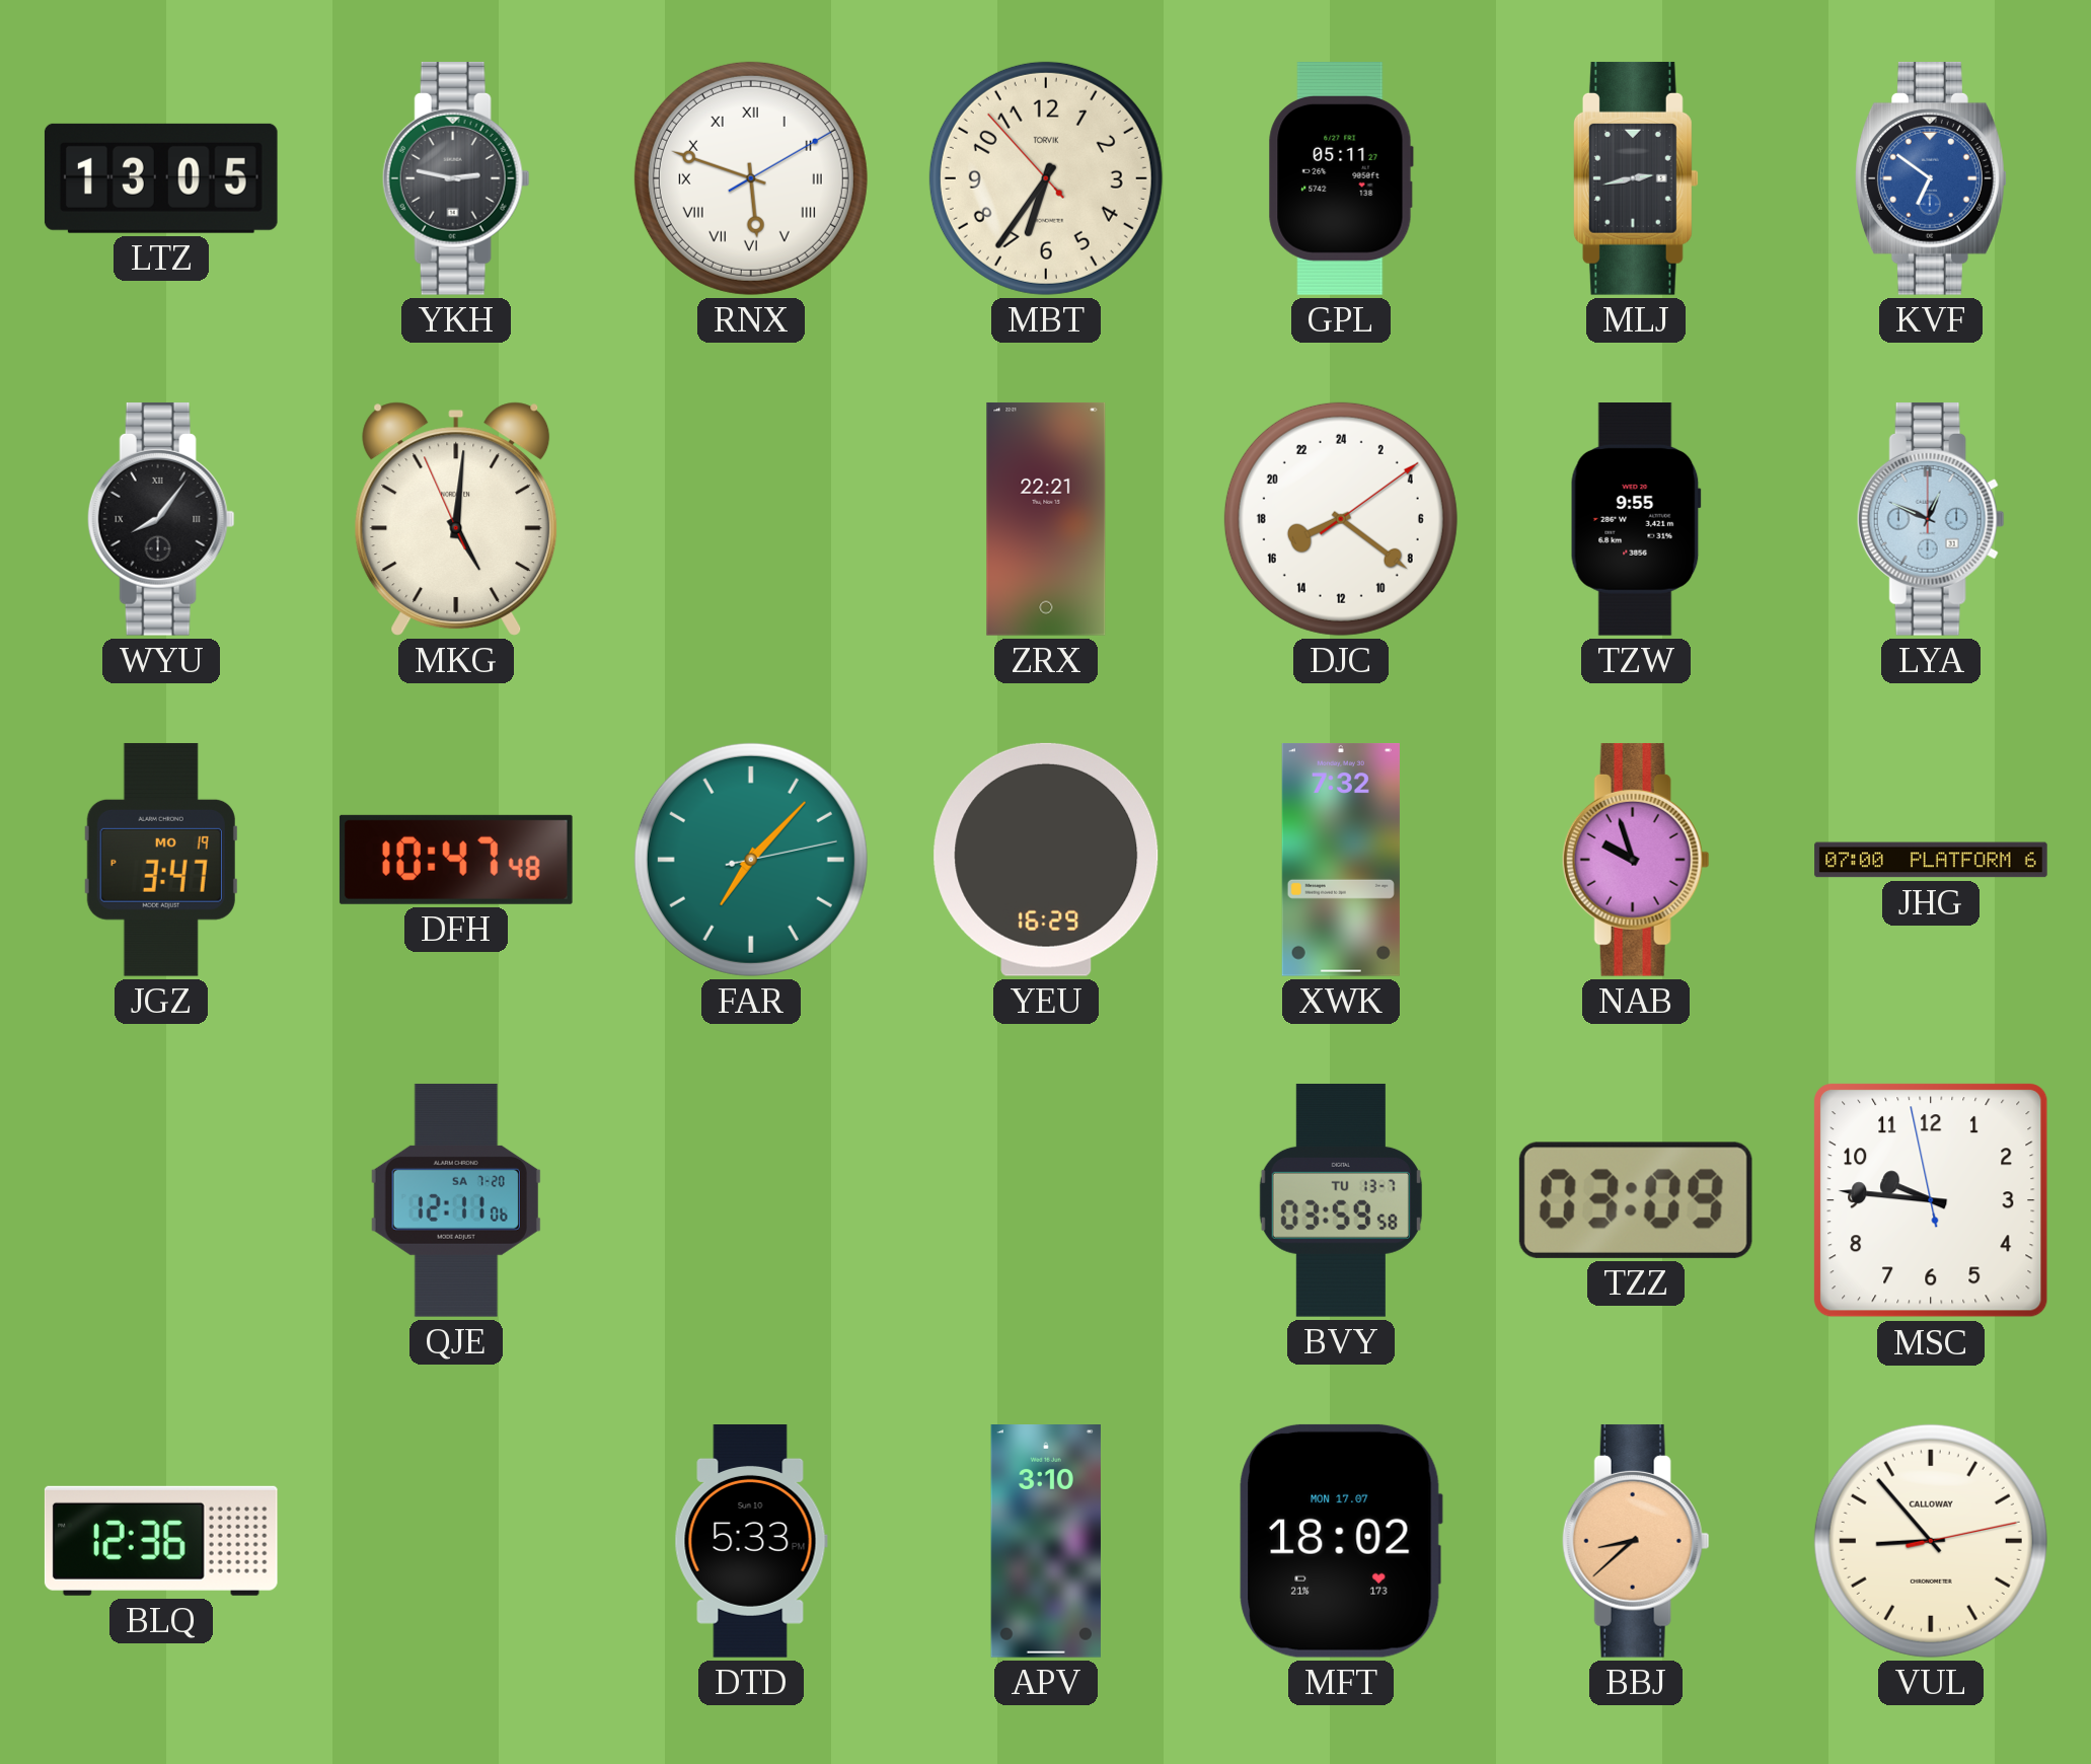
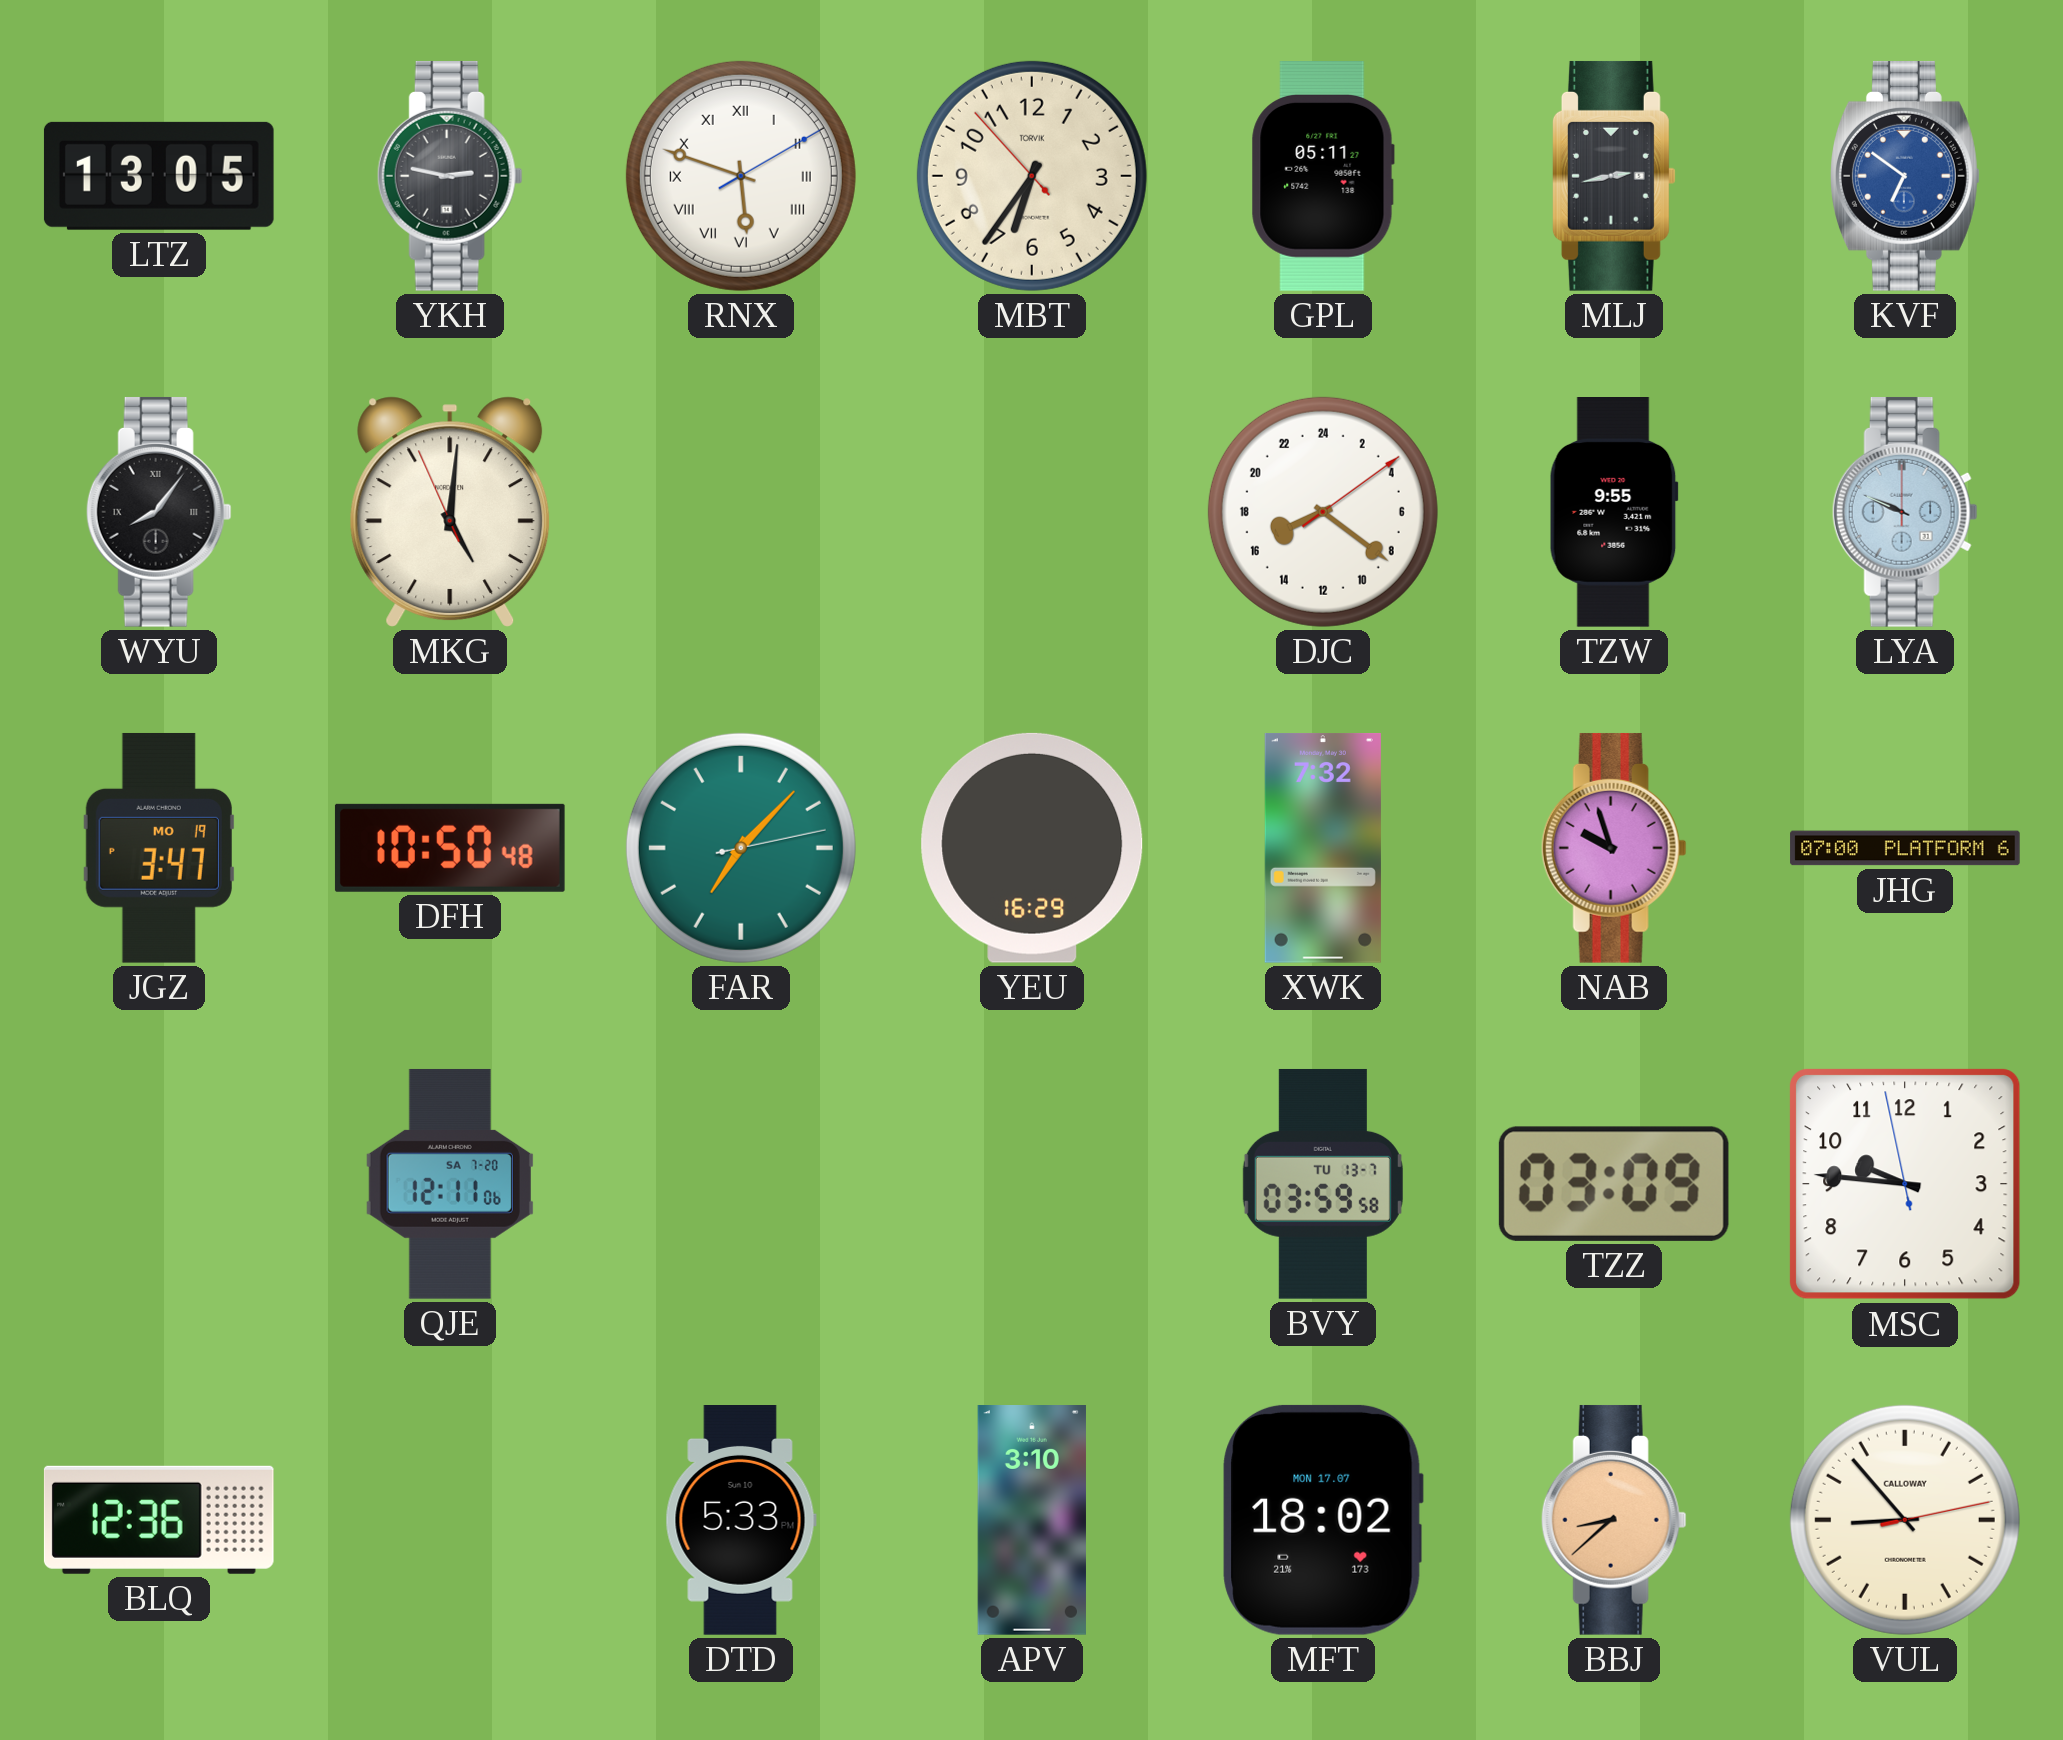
ZRX: 22:21 -> none (1046, 519)
LYA: 12:49 -> 9:49 (1905, 512)
DFH: 10:47 -> 10:50 (450, 848)
